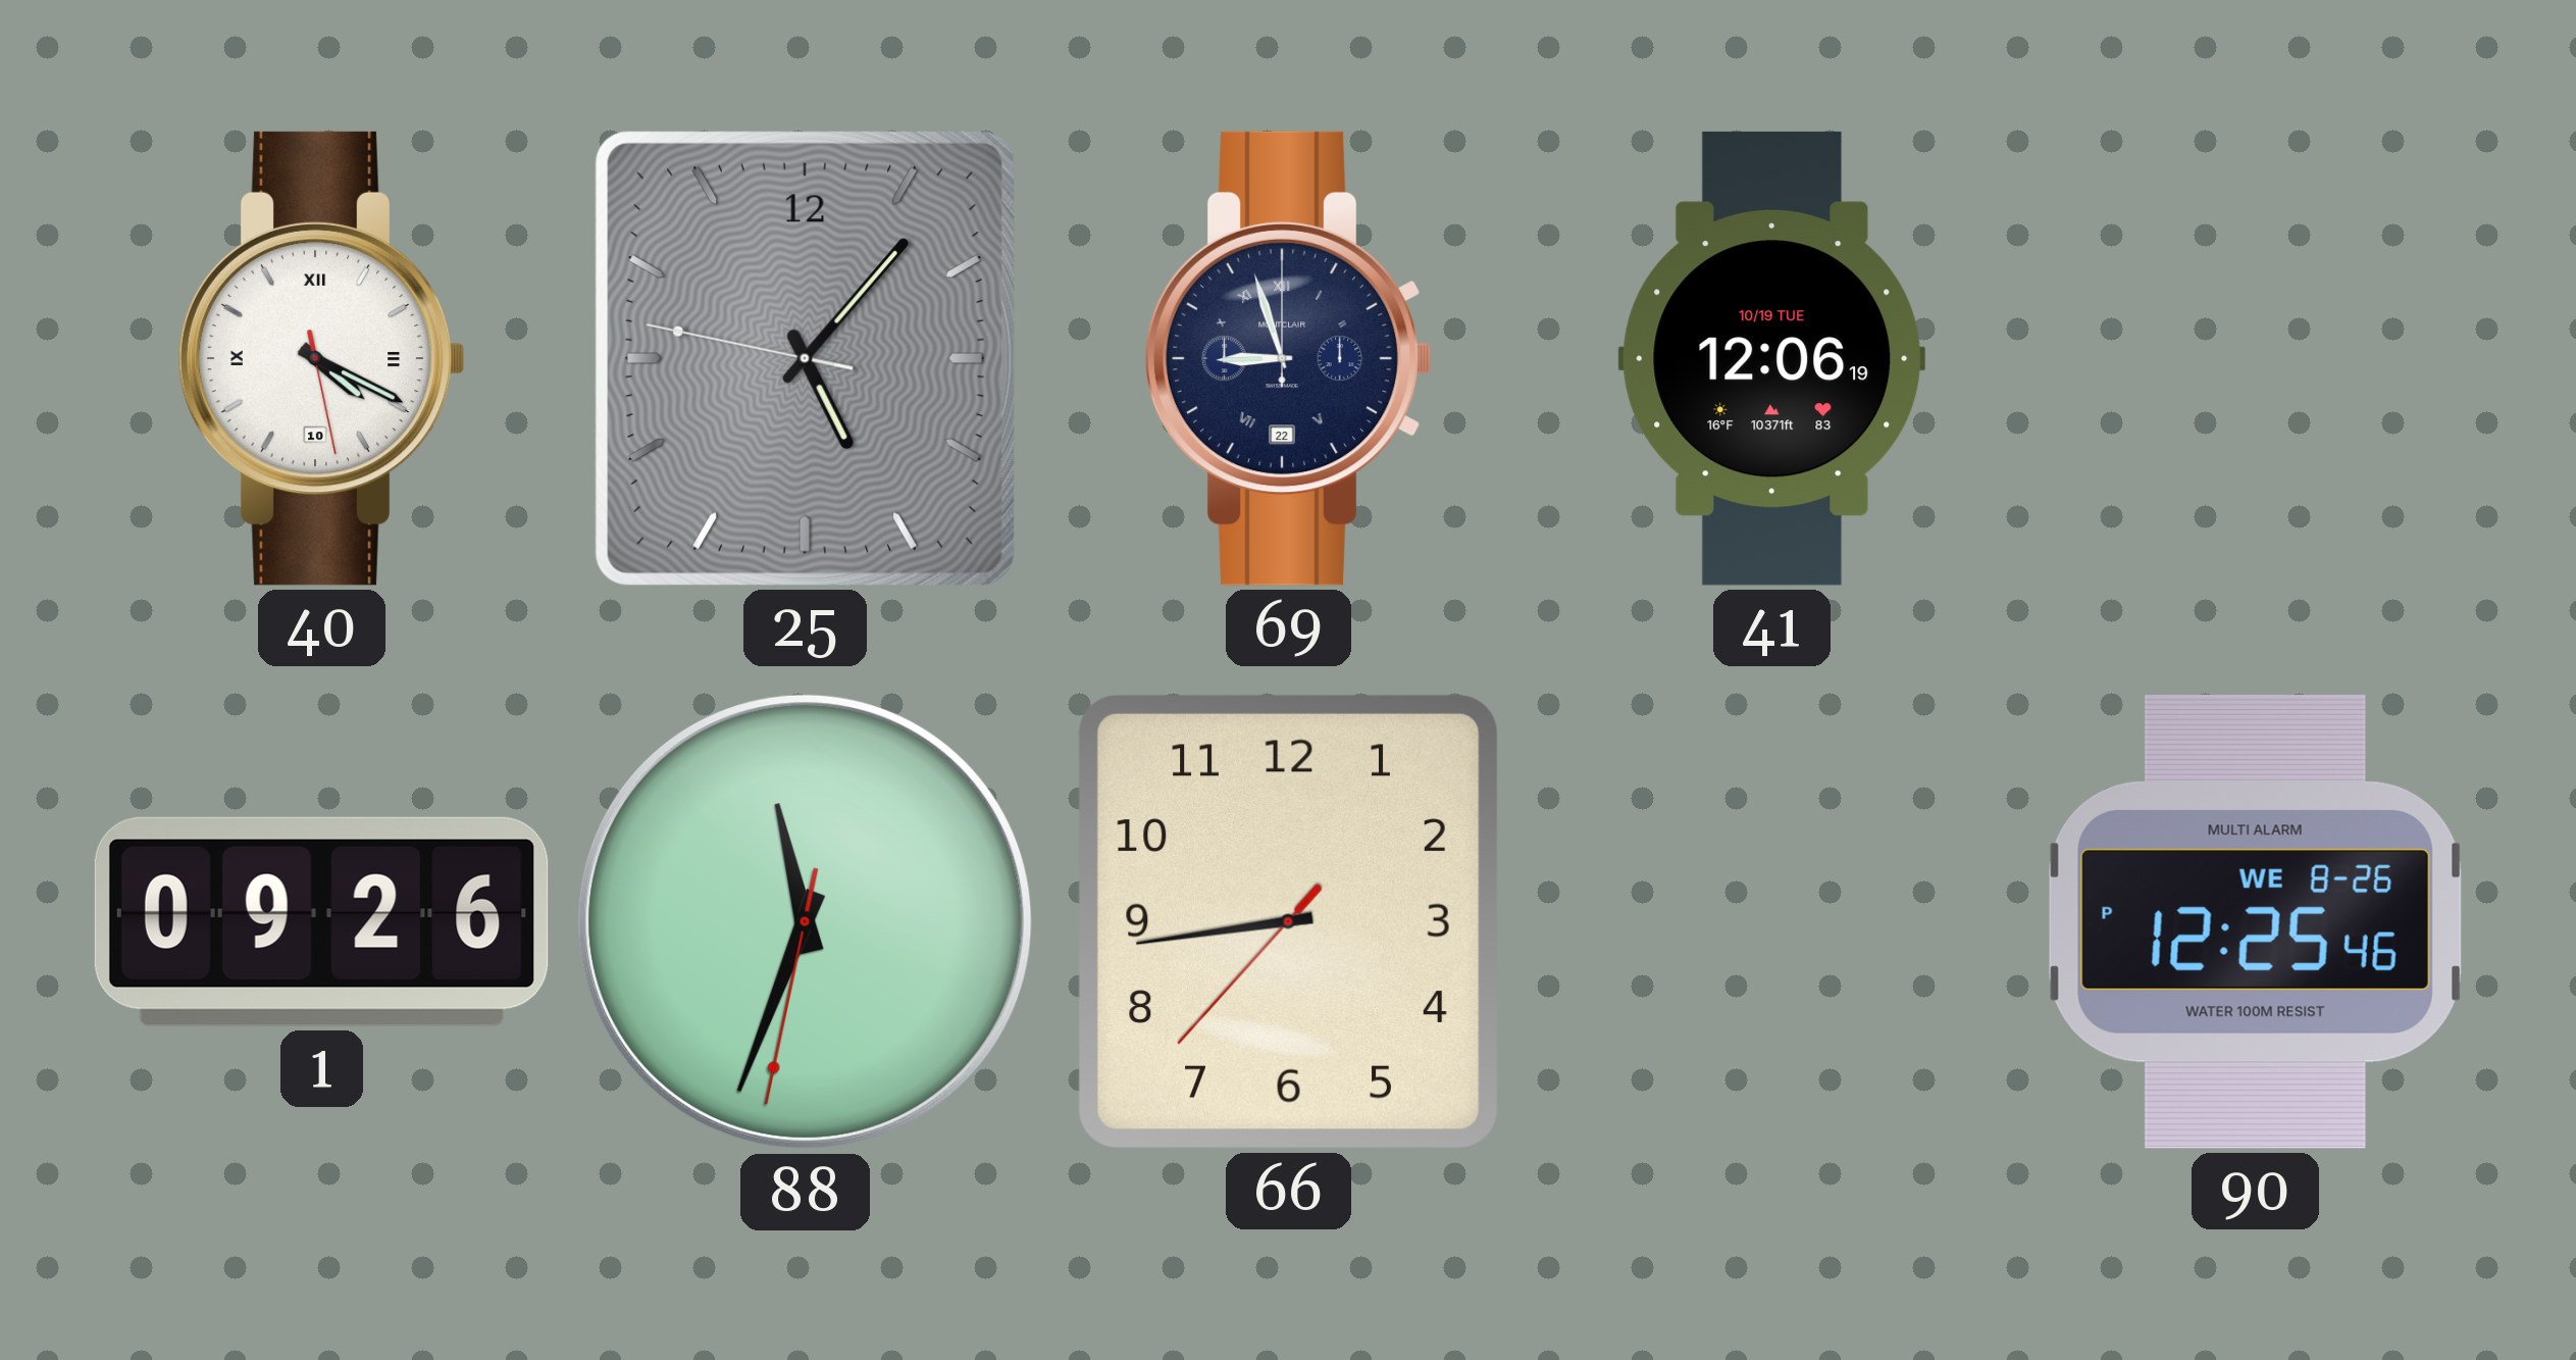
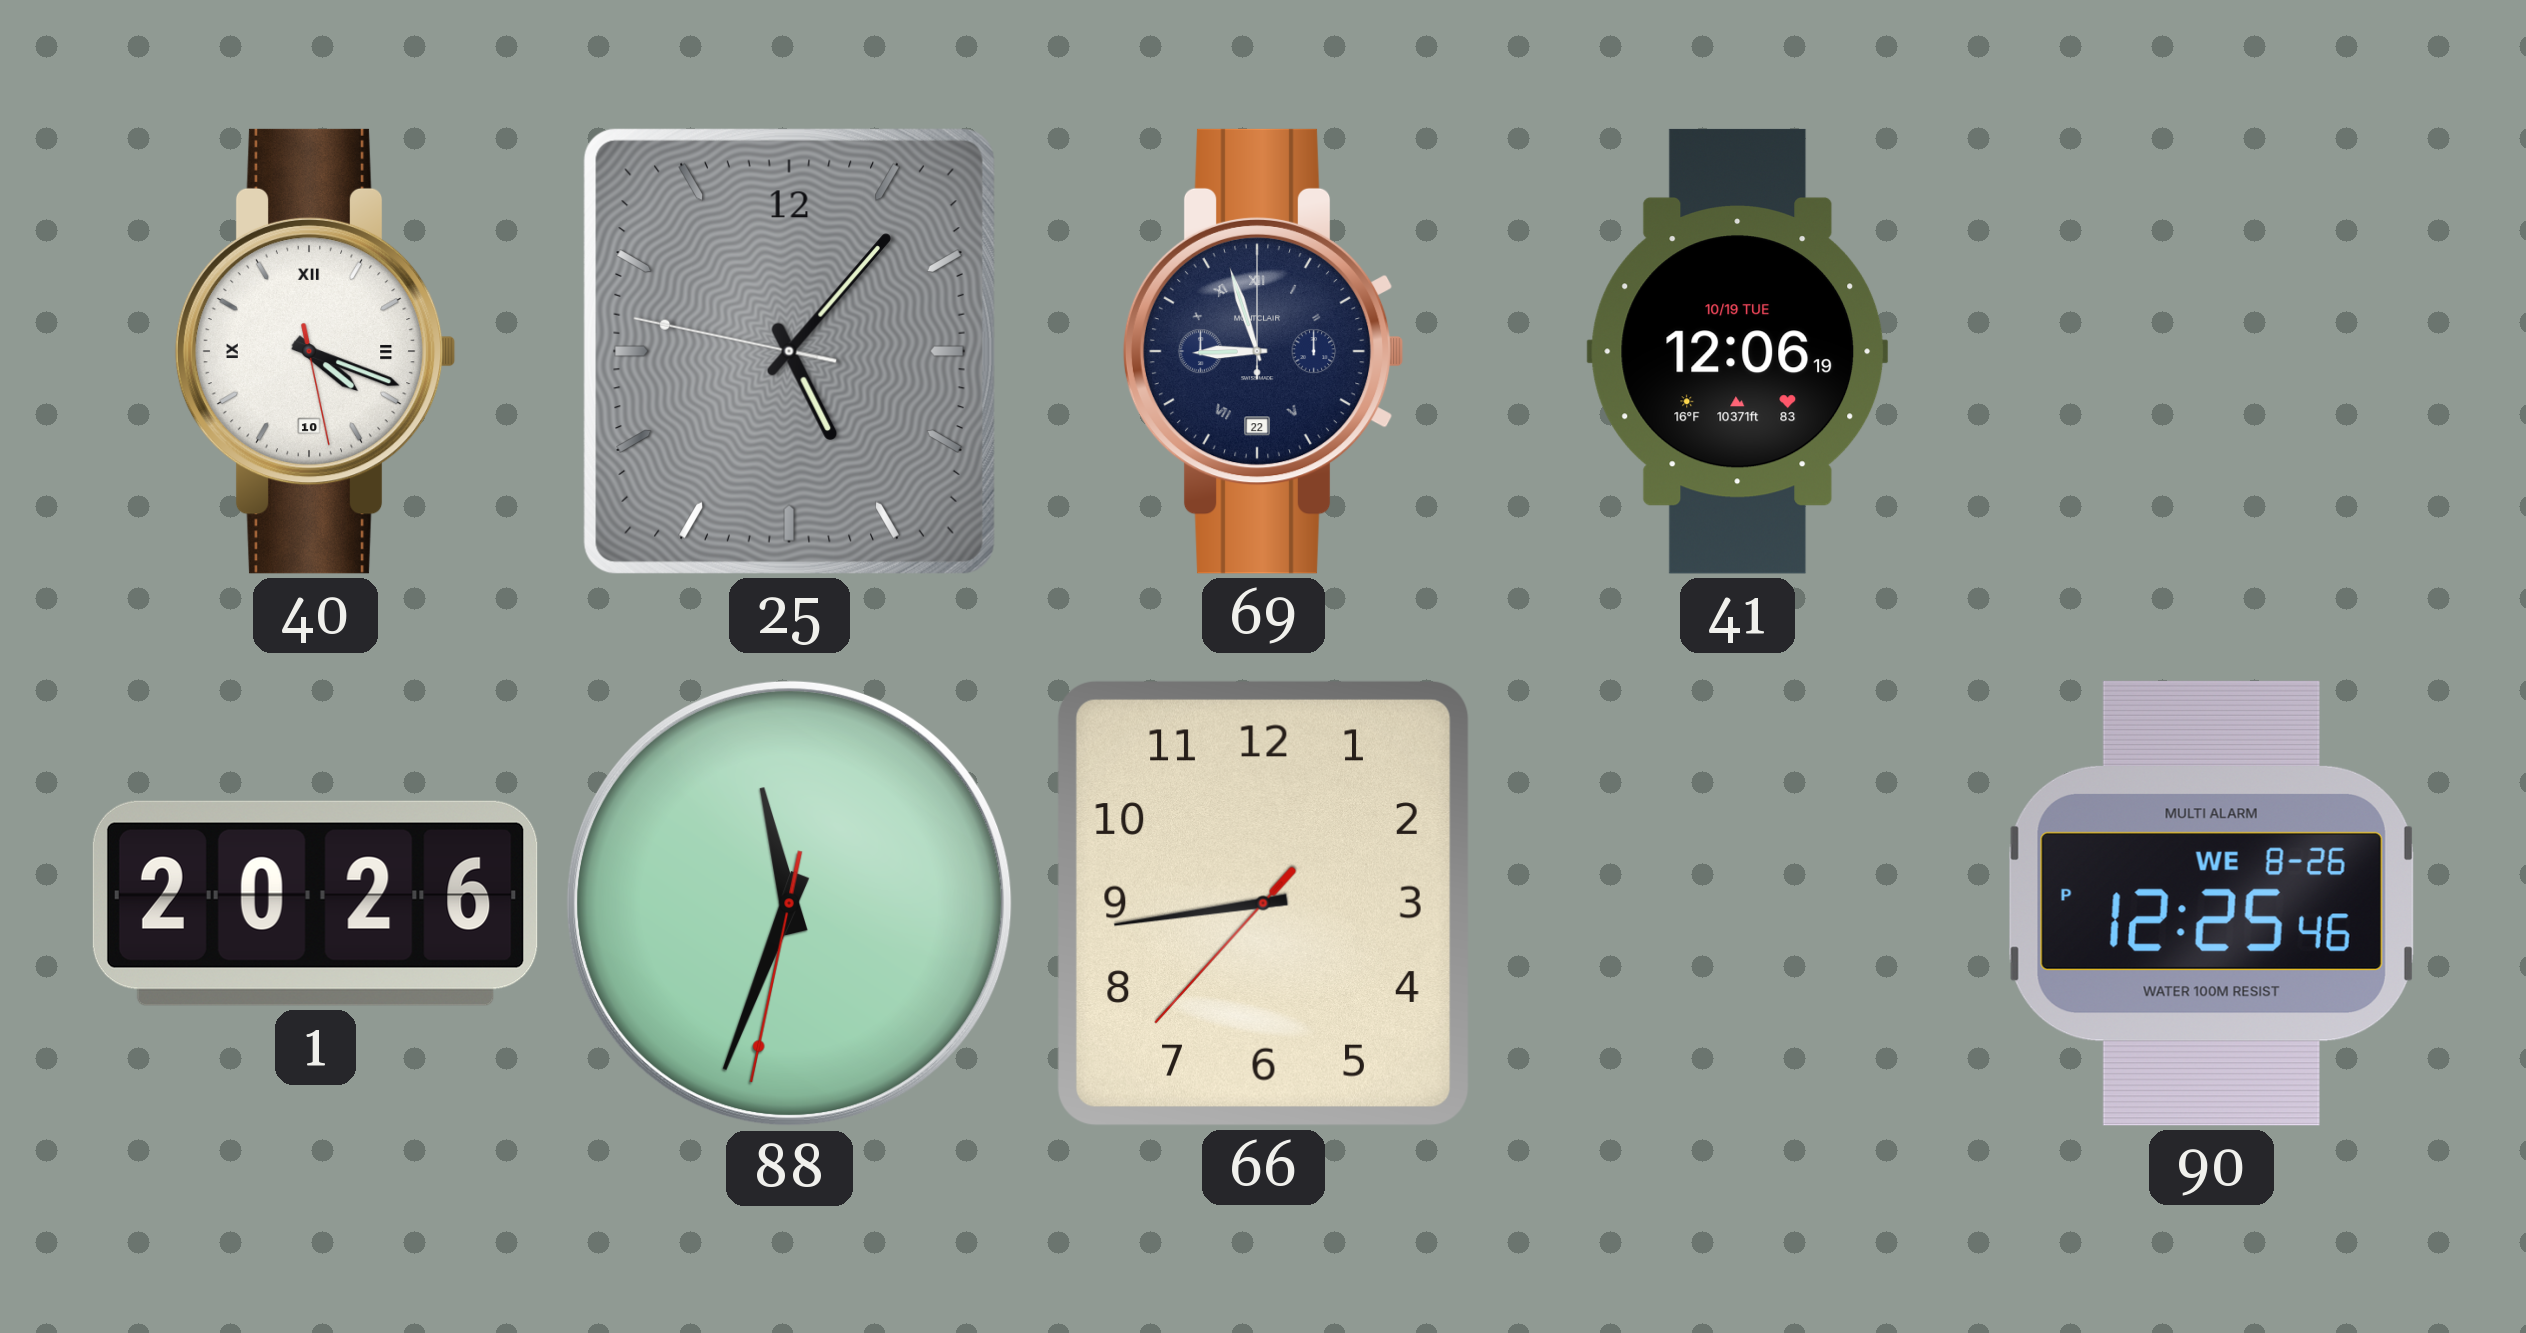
40: 4:19 -> 4:18 (315, 351)
1: 09:26 -> 20:26 (315, 903)
